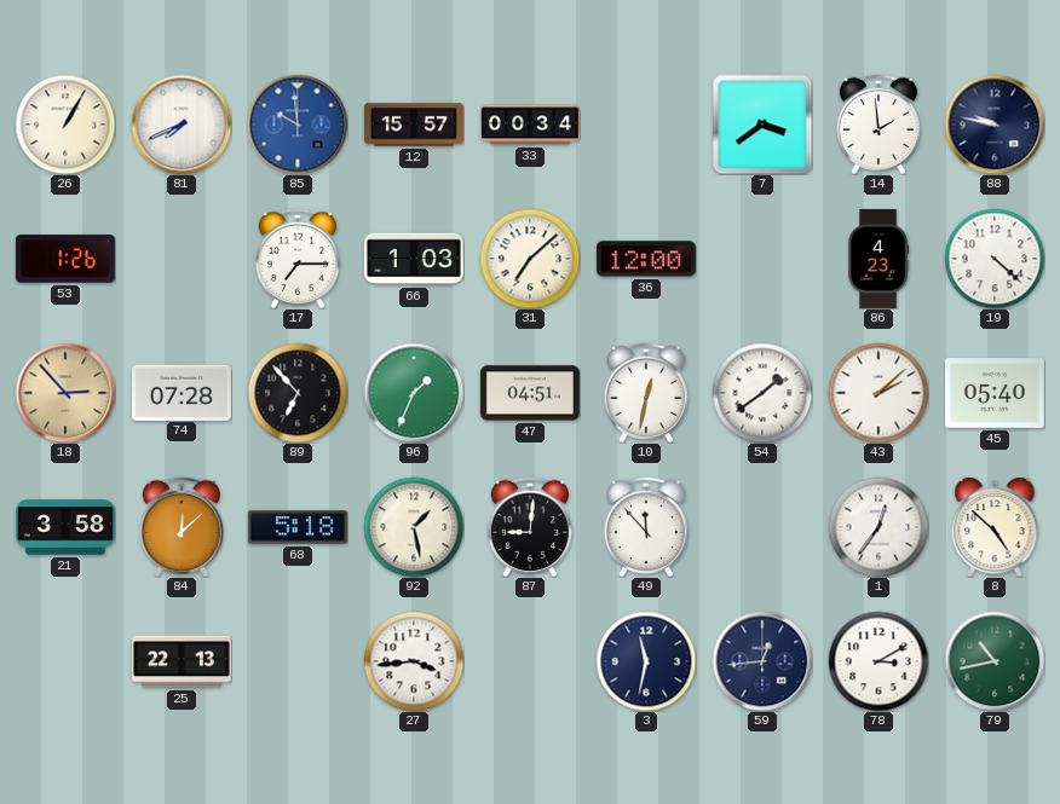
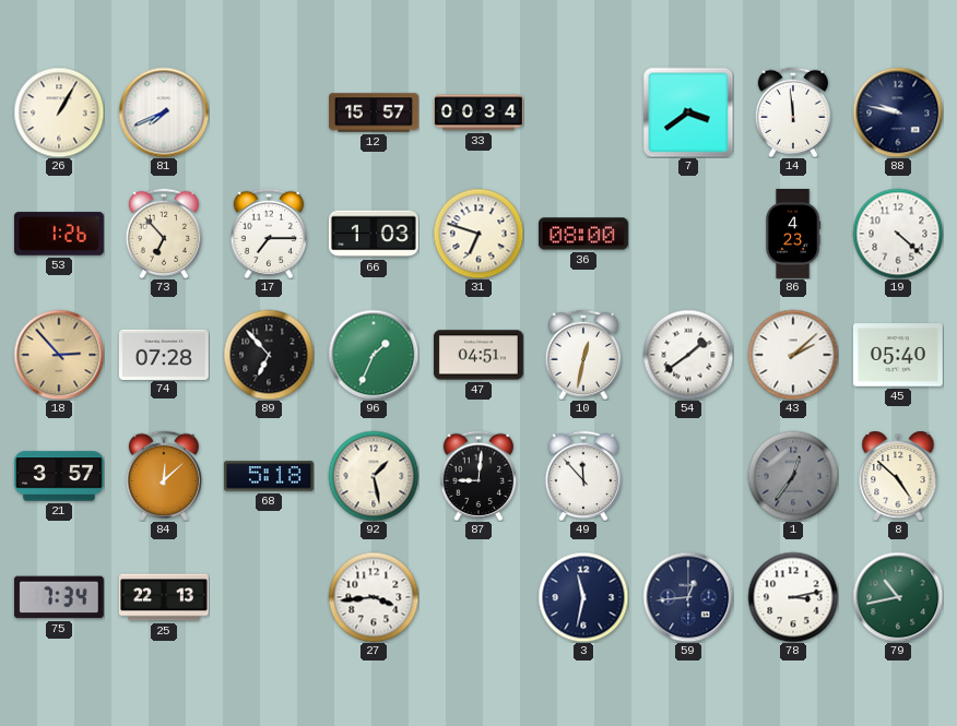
85: 9:59 -> none (298, 125)
14: 1:59 -> 11:59 (792, 112)
73: none -> 6:53 (163, 234)
31: 7:08 -> 6:48 (478, 234)
36: 12:00 -> 08:00 (583, 234)
21: 3:58 -> 3:57 (59, 476)
1 dial: white -> grey (793, 476)
75: none -> 7:34 (59, 597)
78: 3:10 -> 3:13 (793, 597)
